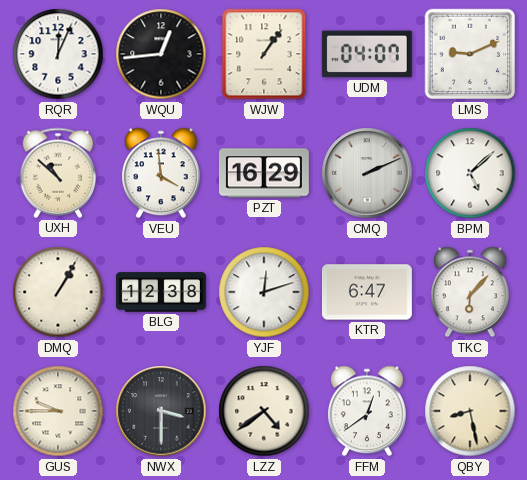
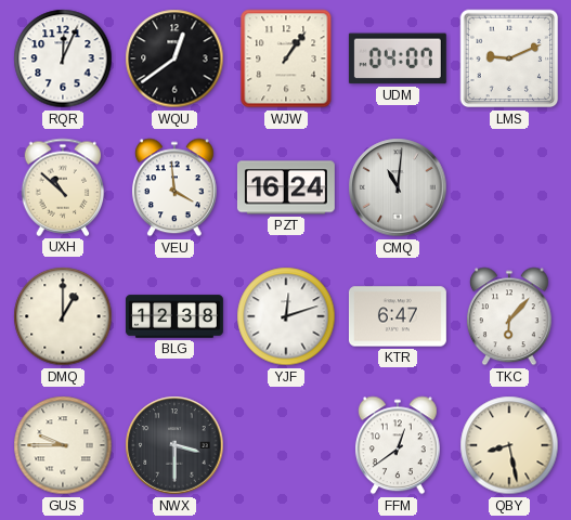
WQU: 12:44 -> 12:39 (174, 58)
PZT: 16:29 -> 16:24 (286, 187)
CMQ: 2:11 -> 11:01 (398, 187)
BPM: 5:08 -> none (470, 173)
DMQ: 1:05 -> 1:00 (63, 316)
LZZ: 4:39 -> none (264, 411)
